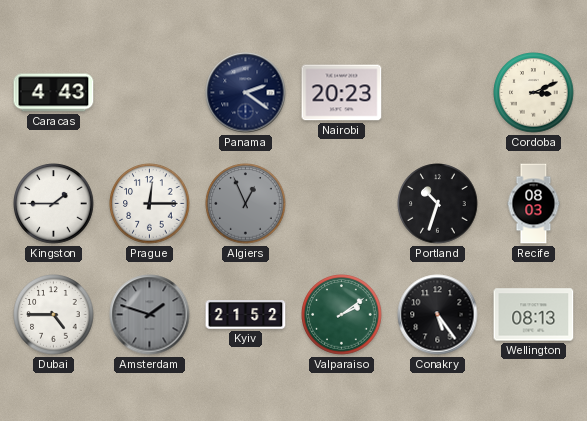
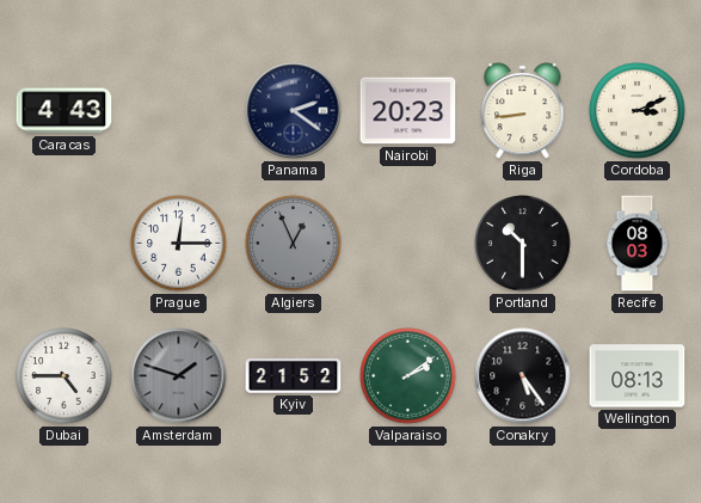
Riga: none -> 8:44 (523, 111)
Kingston: 1:45 -> none (54, 204)
Portland: 10:33 -> 10:30 (523, 244)
